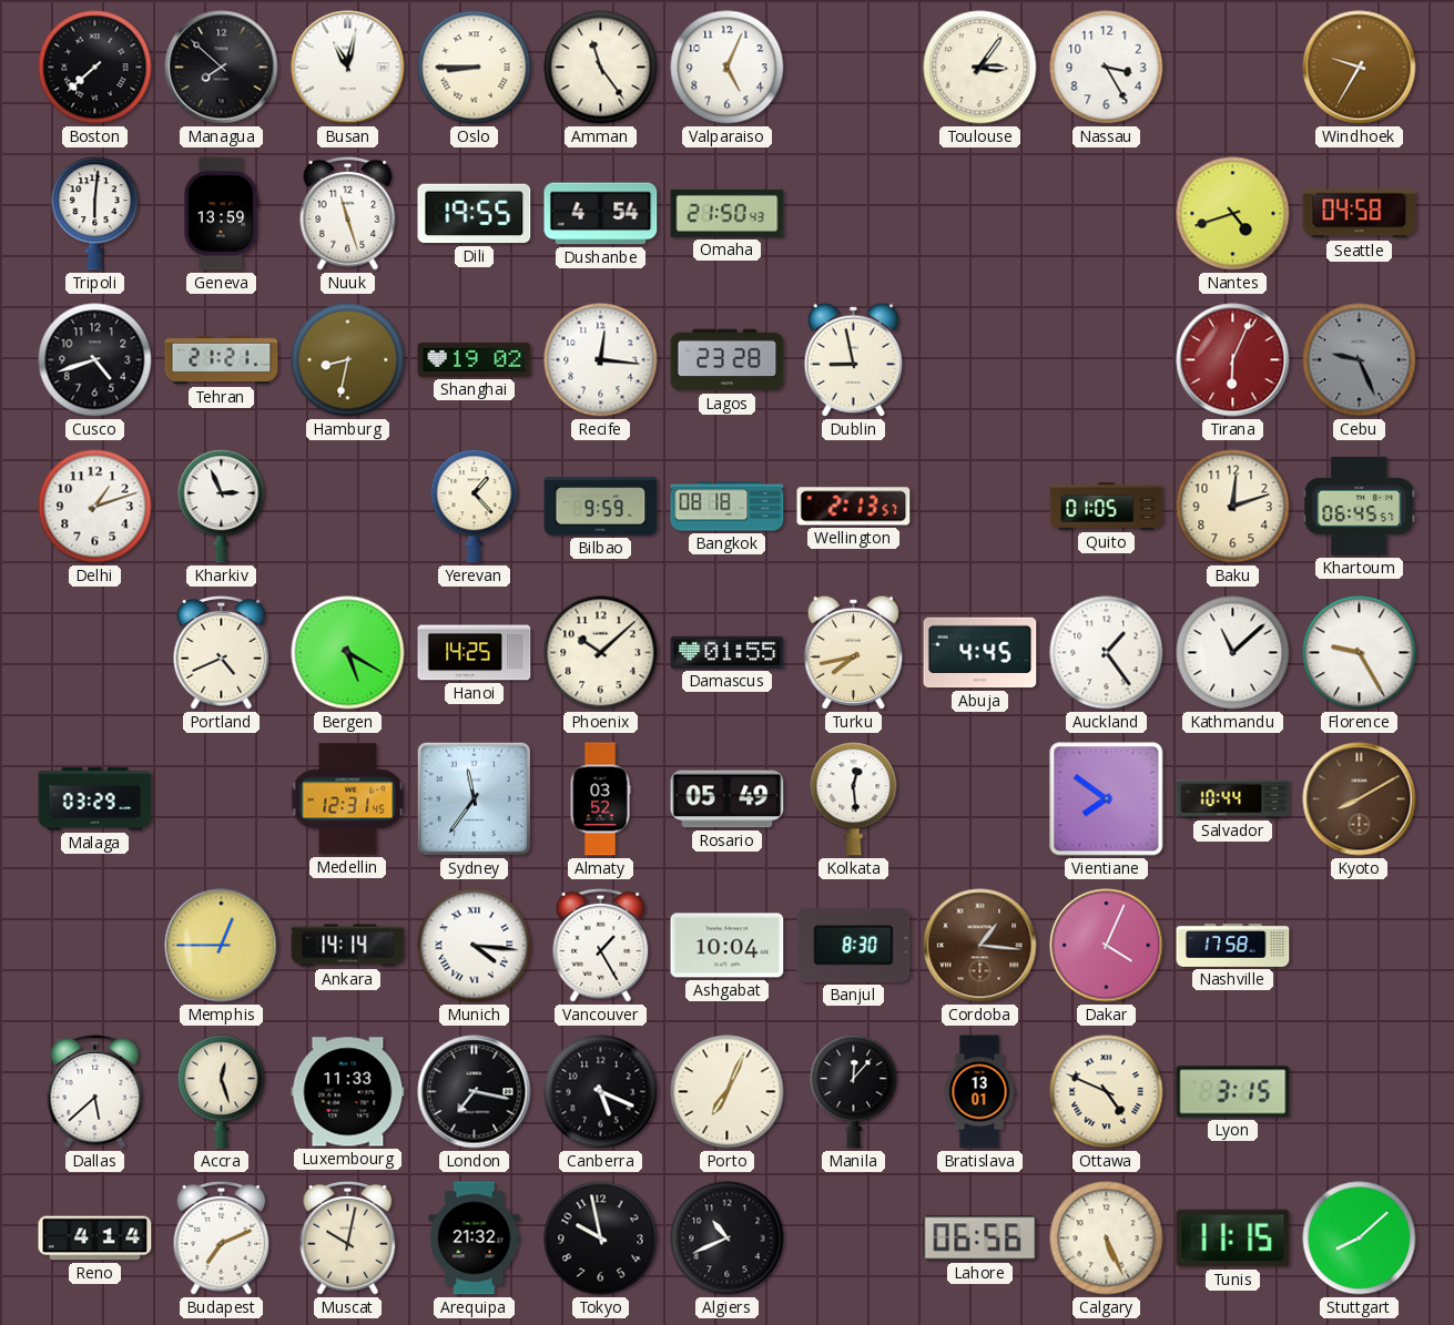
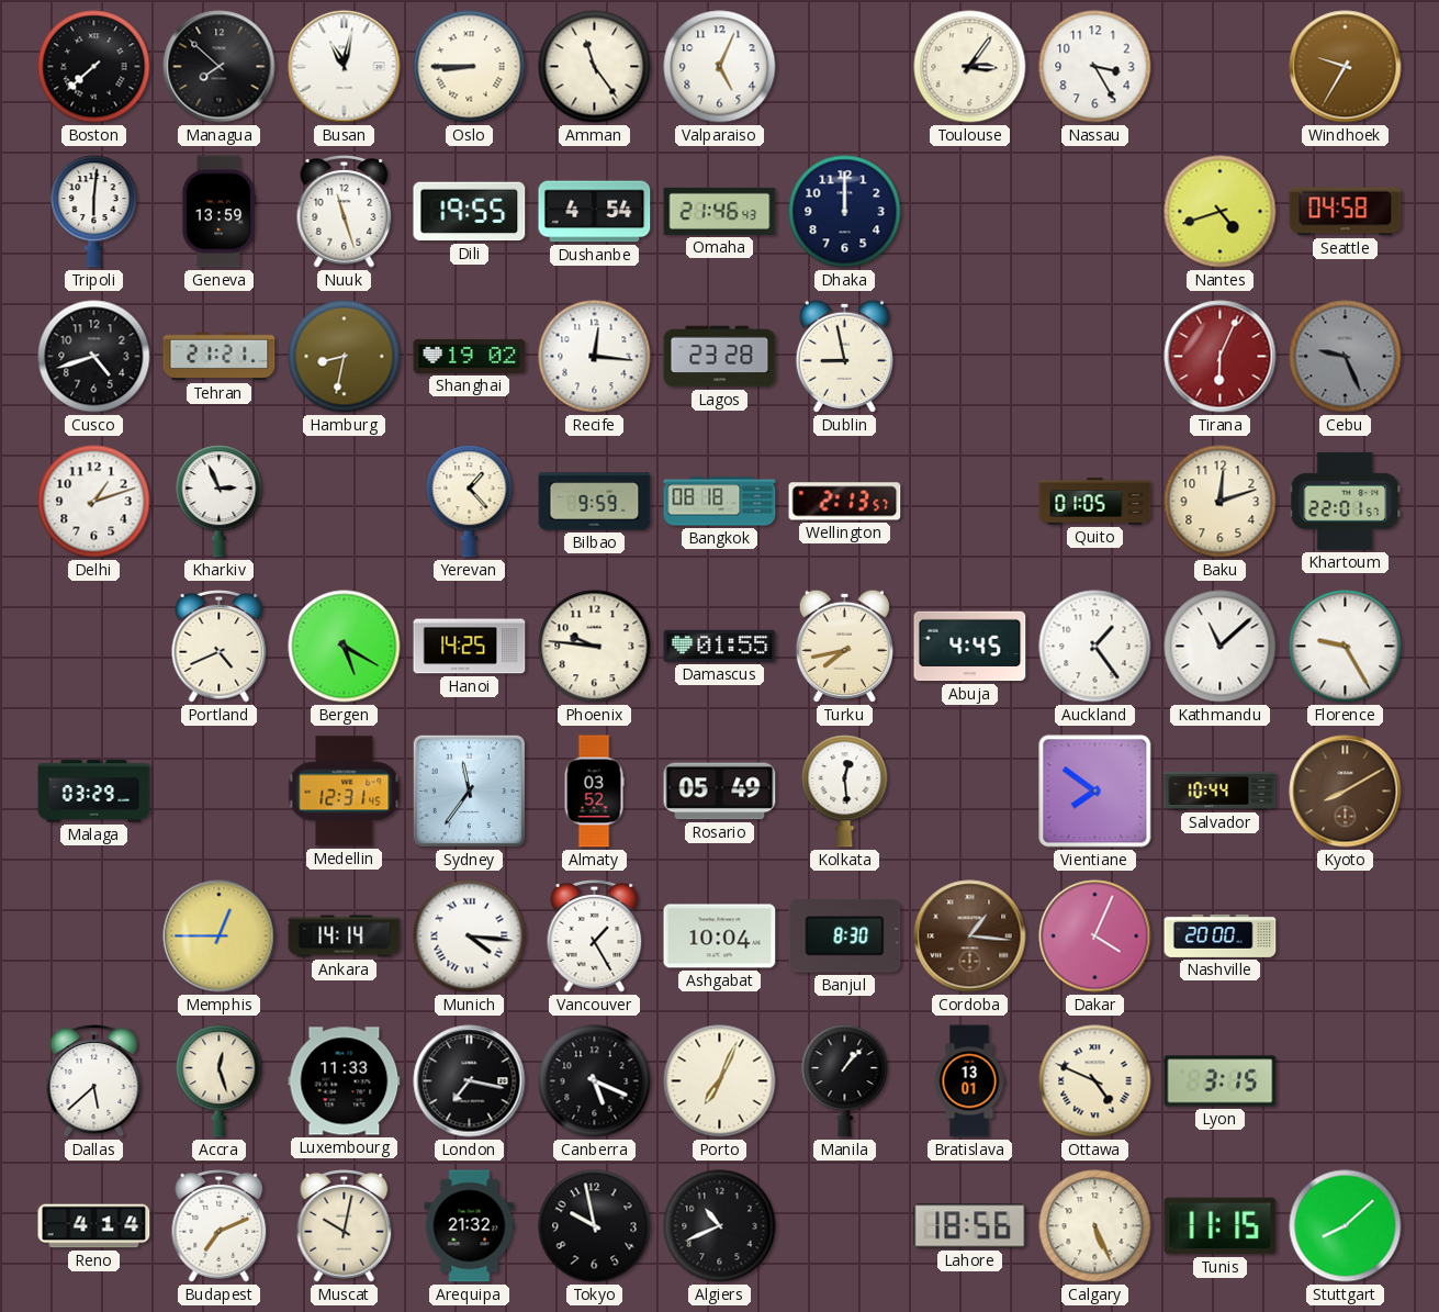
Omaha: 21:50 -> 21:46 (720, 211)
Dhaka: none -> 12:00 (845, 212)
Khartoum: 06:45 -> 22:01 (1346, 501)
Phoenix: 10:08 -> 9:46 (595, 647)
Nashville: 17:58 -> 20:00 (1221, 935)
Manila: 12:07 -> 1:07 (845, 1081)
Lahore: 06:56 -> 18:56 (970, 1226)
